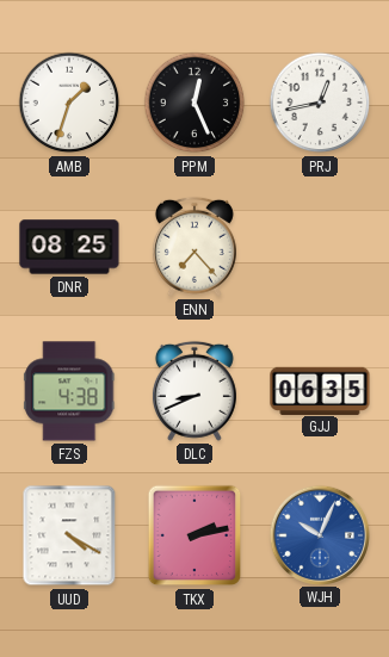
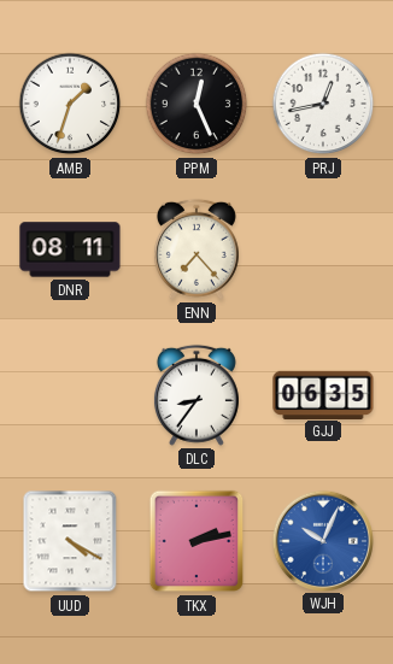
DNR: 08:25 -> 08:11 (70, 249)
FZS: 4:38 -> none (69, 391)
DLC: 8:41 -> 8:36 (196, 395)
